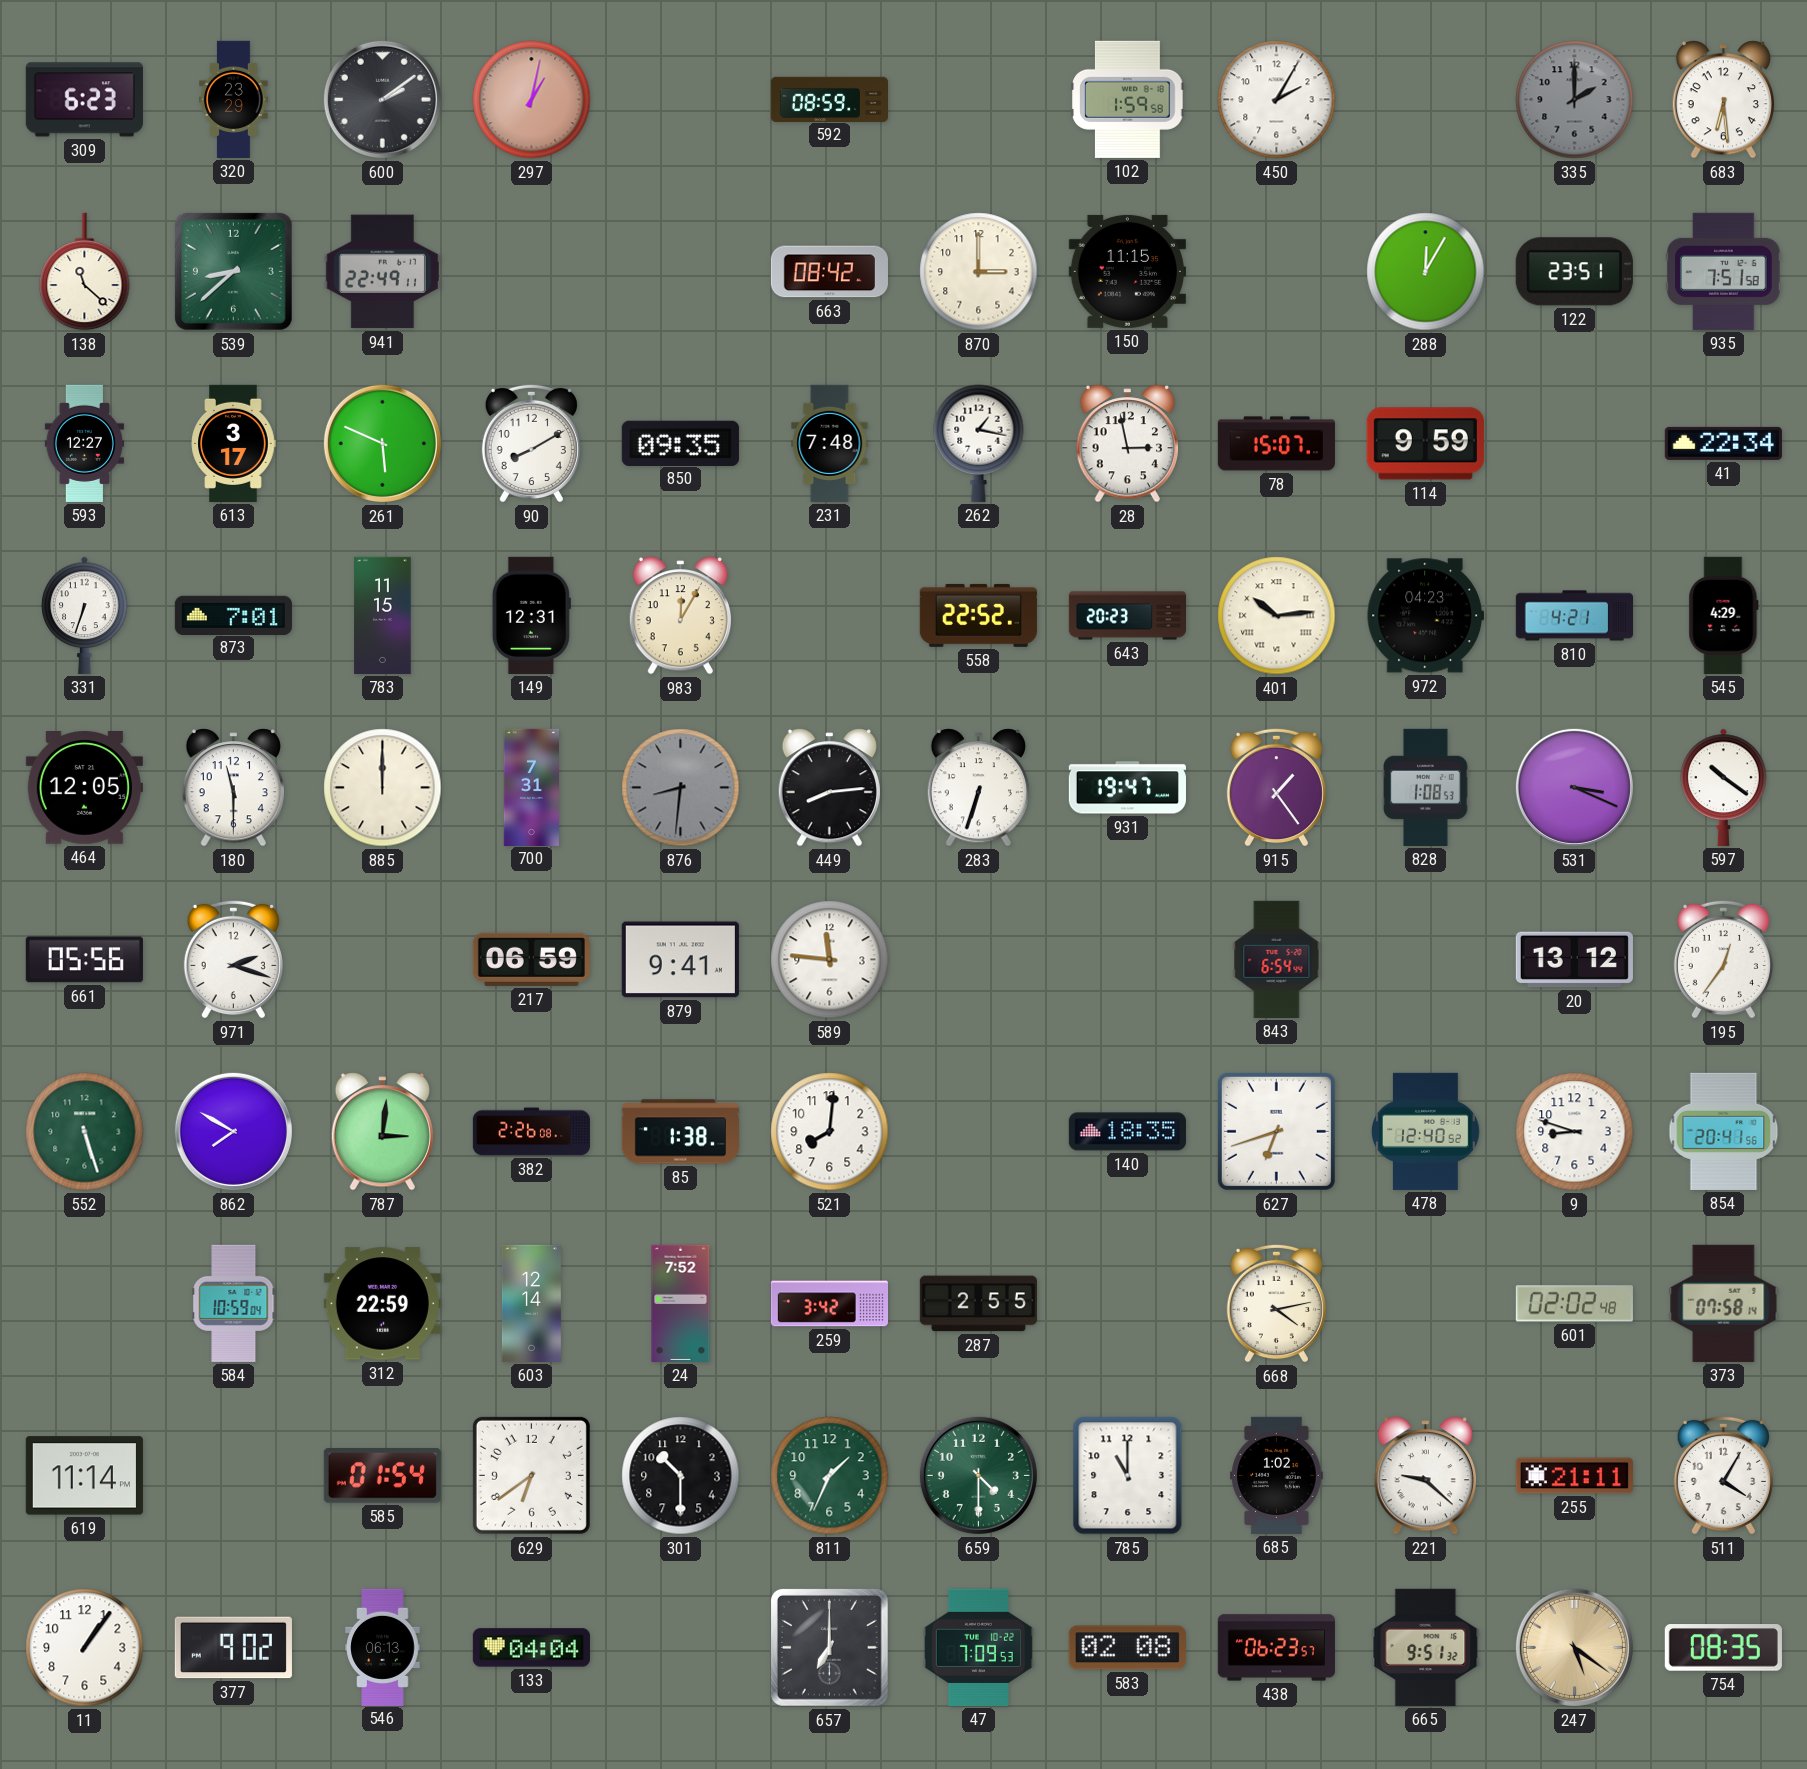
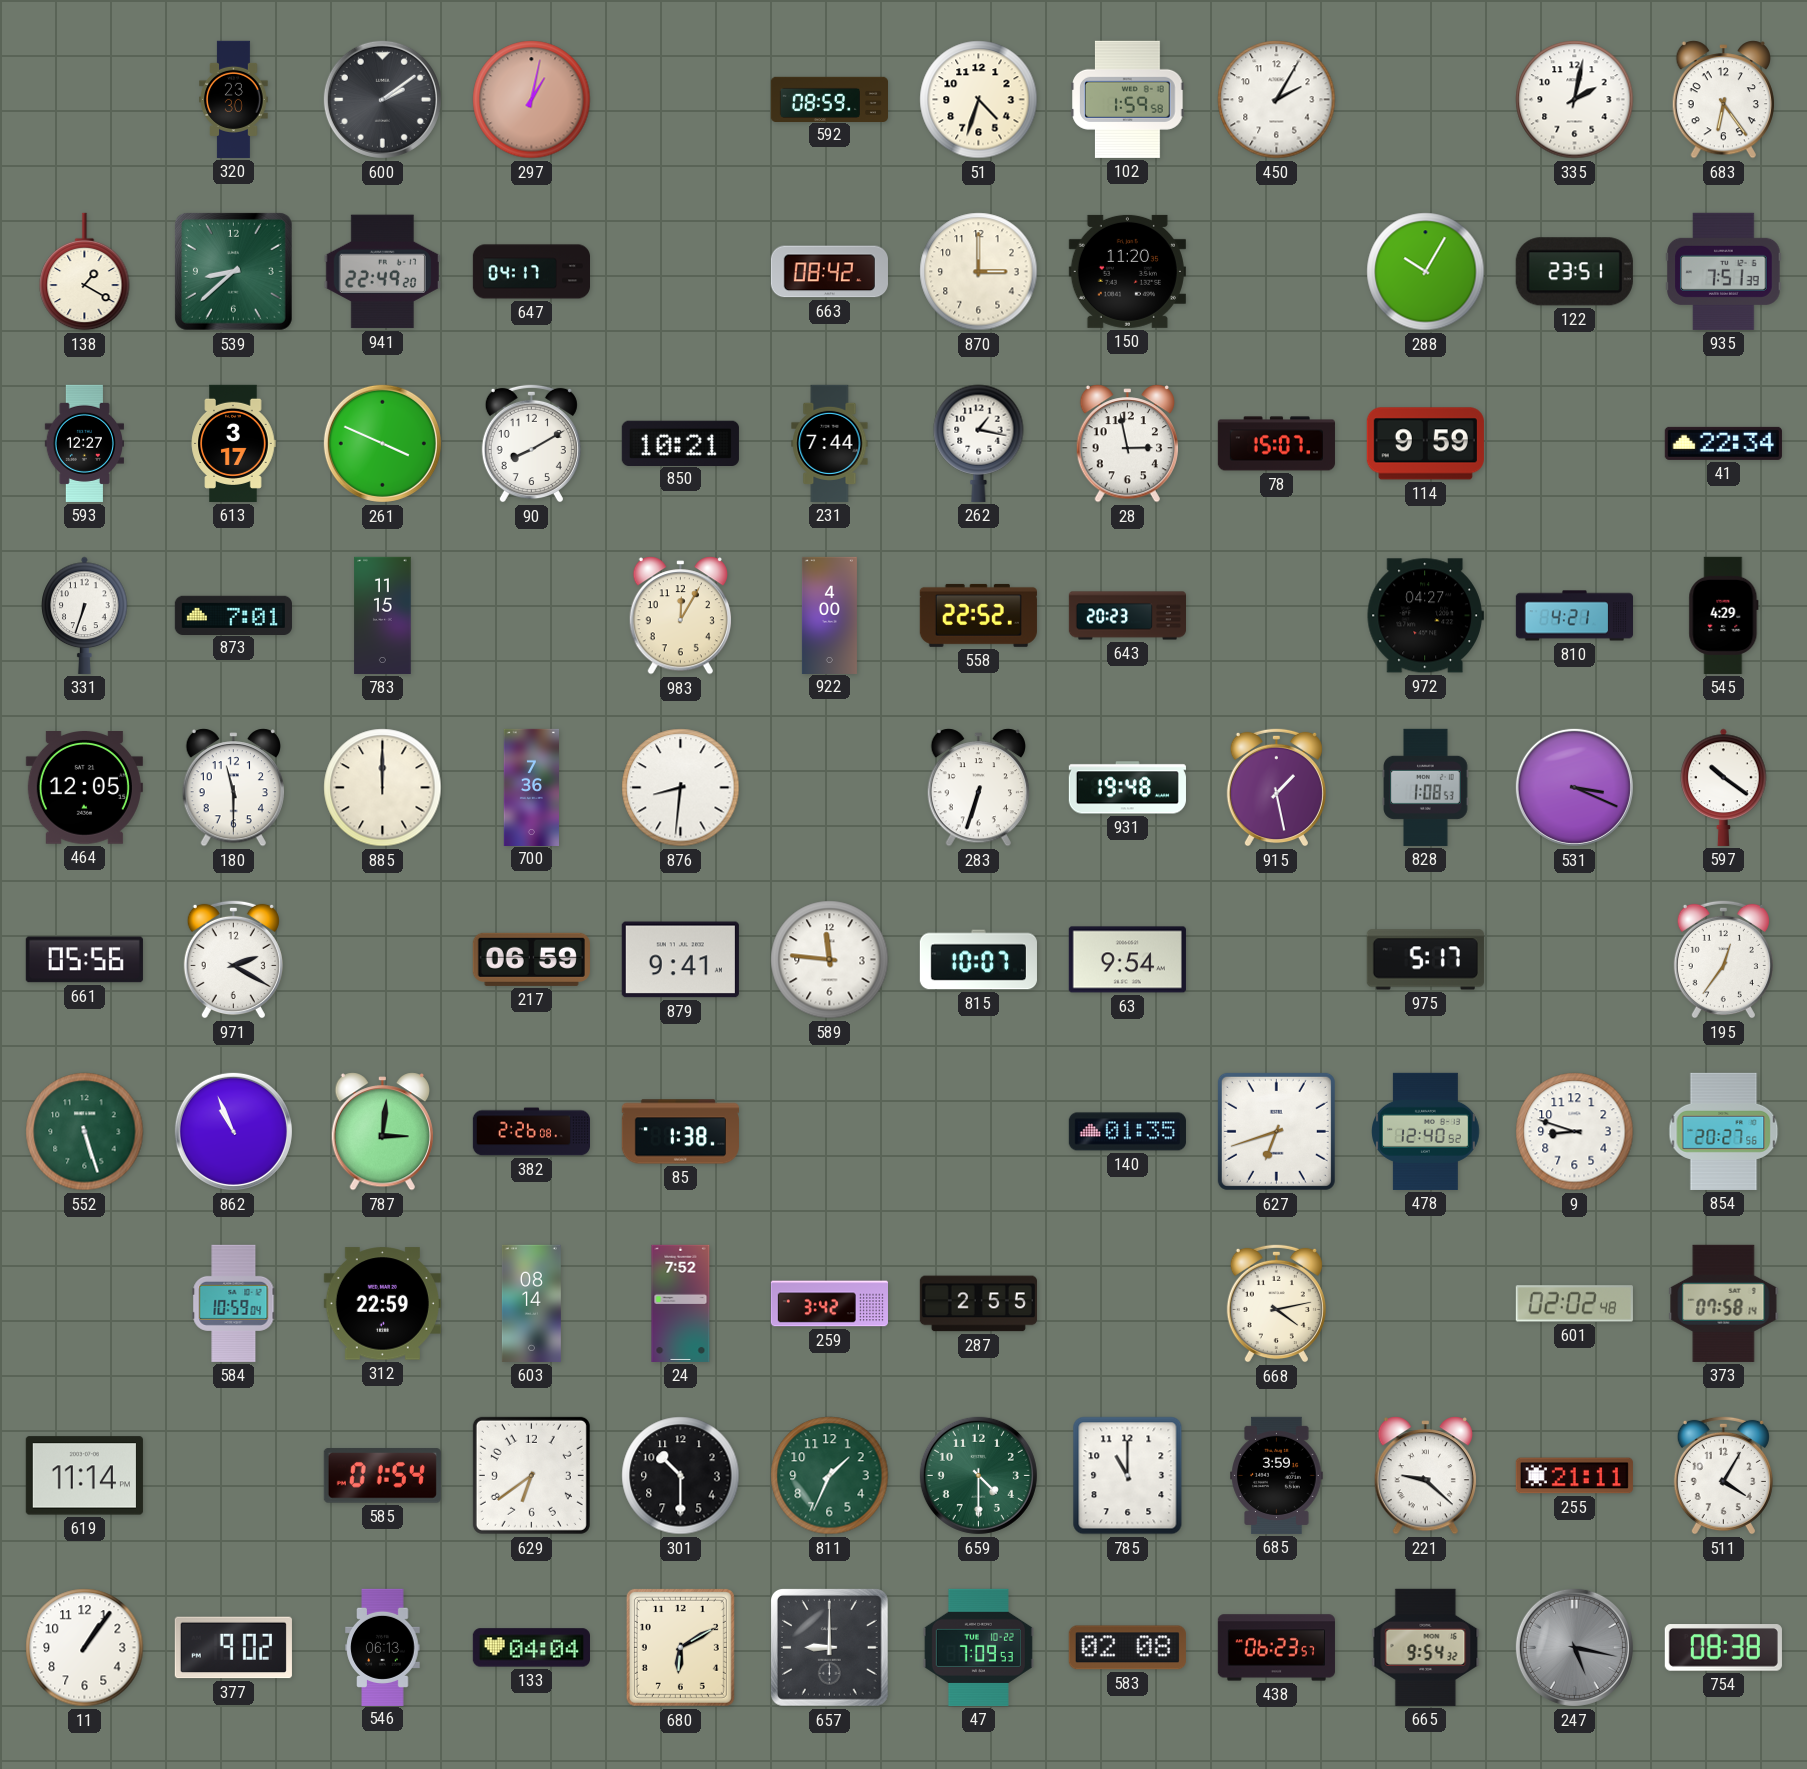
309: 6:23 -> none (84, 100)
320: 23:29 -> 23:30 (234, 99)
51: none -> 4:33 (979, 100)
335: 2:00 -> 2:02 (1575, 100)
335 dial: grey -> white (1575, 100)
683: 6:29 -> 6:24 (1723, 100)
138: 11:22 -> 1:20 (85, 272)
941: 22:49:11 -> 22:49:20 (382, 272)
647: none -> 04:17 (531, 272)
150: 11:15 -> 11:20 (1127, 271)
288: 12:05 -> 10:05 (1426, 272)
935: 7:51:58 -> 7:51:39 (1724, 271)
261: 5:49 -> 3:49 (382, 443)
850: 09:35 -> 10:21 (680, 443)
231: 7:48 -> 7:44 (830, 443)
149: 12:31 -> none (531, 615)
922: none -> 4:00 (829, 615)
401: 10:14 -> none (1277, 616)
972: 04:23 -> 04:27 (1425, 616)
700: 7:31 -> 7:36 (531, 787)
876 dial: grey -> white (681, 788)
449: 8:14 -> none (829, 788)
931: 19:47 -> 19:48 (1127, 788)
915: 1:24 -> 1:28 (1276, 787)
971: 2:18 -> 2:20 (233, 959)
815: none -> 10:07 (978, 960)
63: none -> 9:54 (1127, 960)
843: 6:54 -> none (1277, 959)
975: none -> 5:17 (1425, 960)
20: 13:12 -> none (1574, 960)
862: 7:50 -> 10:56 (233, 1131)
521: 8:01 -> none (830, 1132)
140: 18:35 -> 01:35 (1127, 1132)
854: 20:41 -> 20:27 (1724, 1131)
603: 12:14 -> 08:14 (531, 1303)
685: 1:02 -> 3:59 (1277, 1475)
680: none -> 6:10 (680, 1647)
657: 7:00 -> 9:00 (829, 1647)
665: 9:51 -> 9:54 (1426, 1647)
247: 5:21 -> 5:17 (1574, 1647)
247 dial: champagne -> grey (1574, 1647)
754: 08:35 -> 08:38 (1723, 1648)
